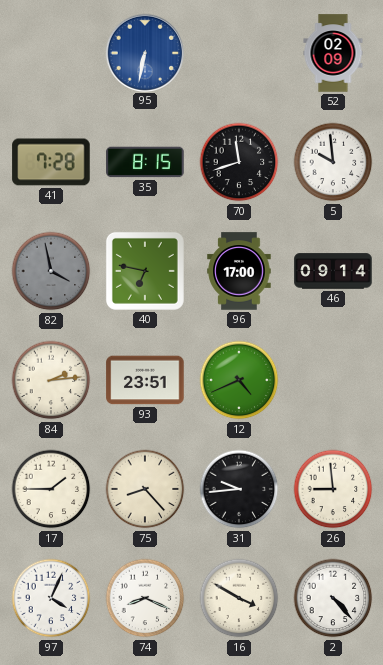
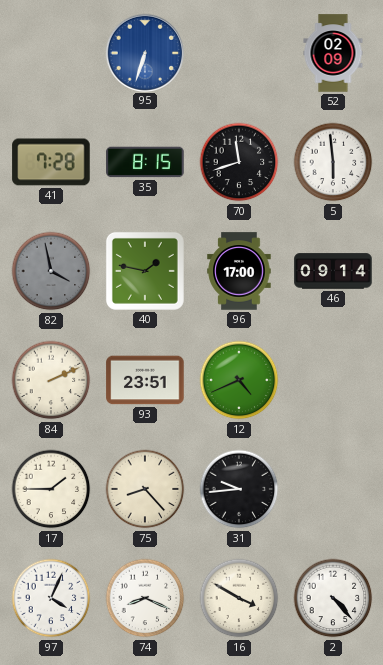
95: 6:32 -> 6:33 (144, 52)
5: 9:59 -> 5:59 (333, 162)
40: 6:47 -> 1:47 (145, 271)
84: 2:14 -> 2:11 (51, 380)
26: 8:59 -> none (333, 489)
